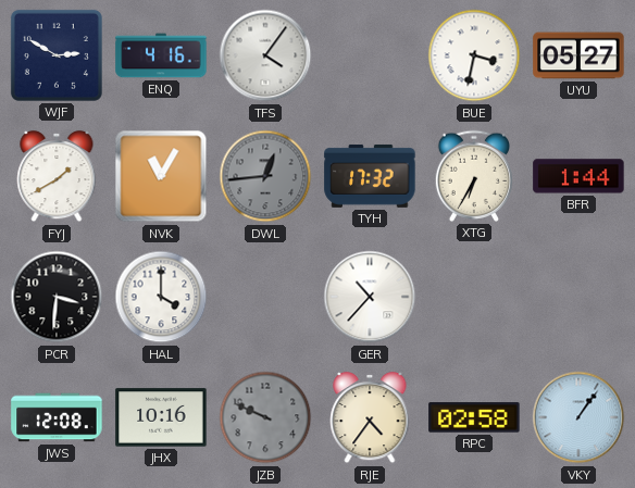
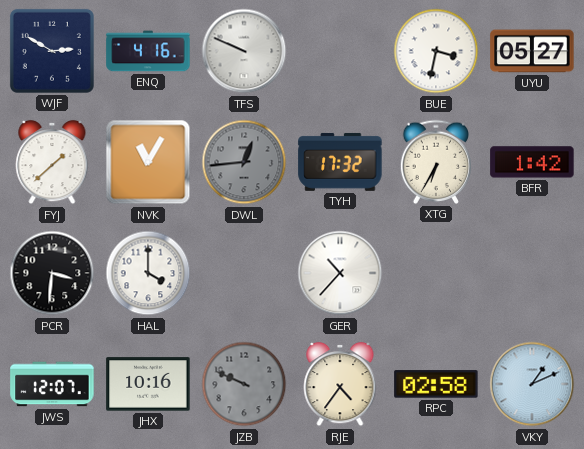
TFS: 4:06 -> 9:49 (244, 51)
FYJ: 1:40 -> 1:38 (52, 162)
BFR: 1:44 -> 1:42 (532, 162)
JWS: 12:08 -> 12:07 (52, 384)
VKY: 1:06 -> 1:11 (532, 384)
